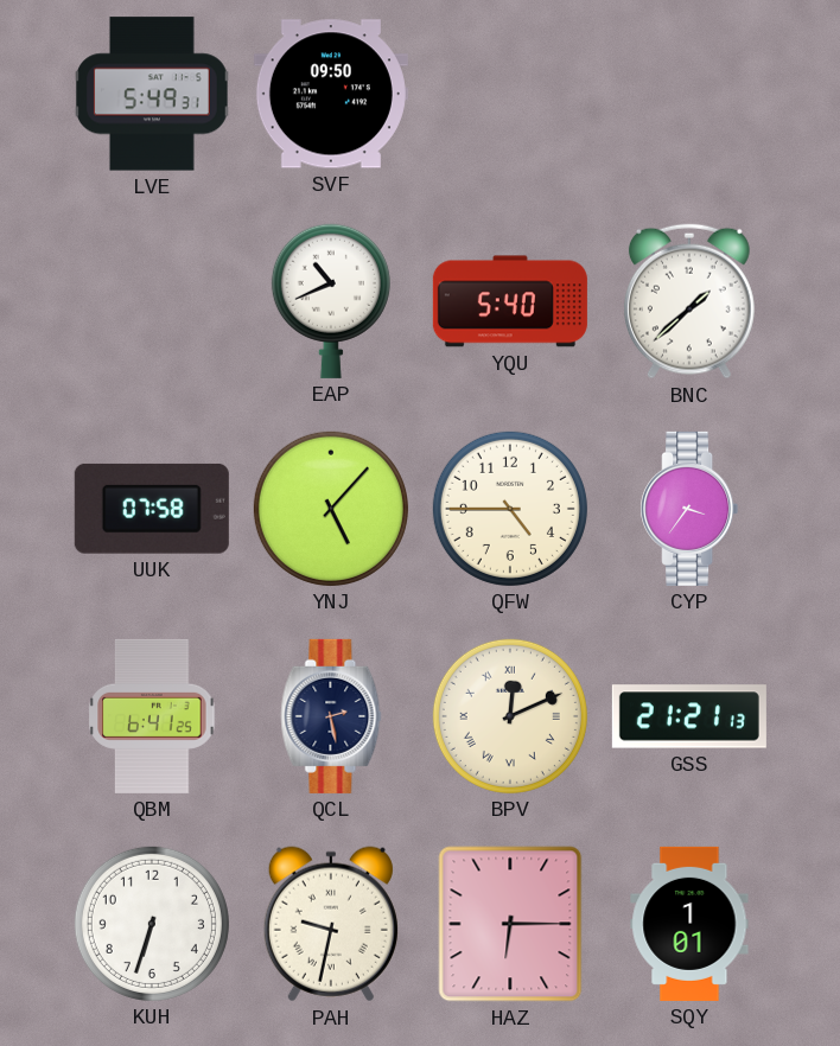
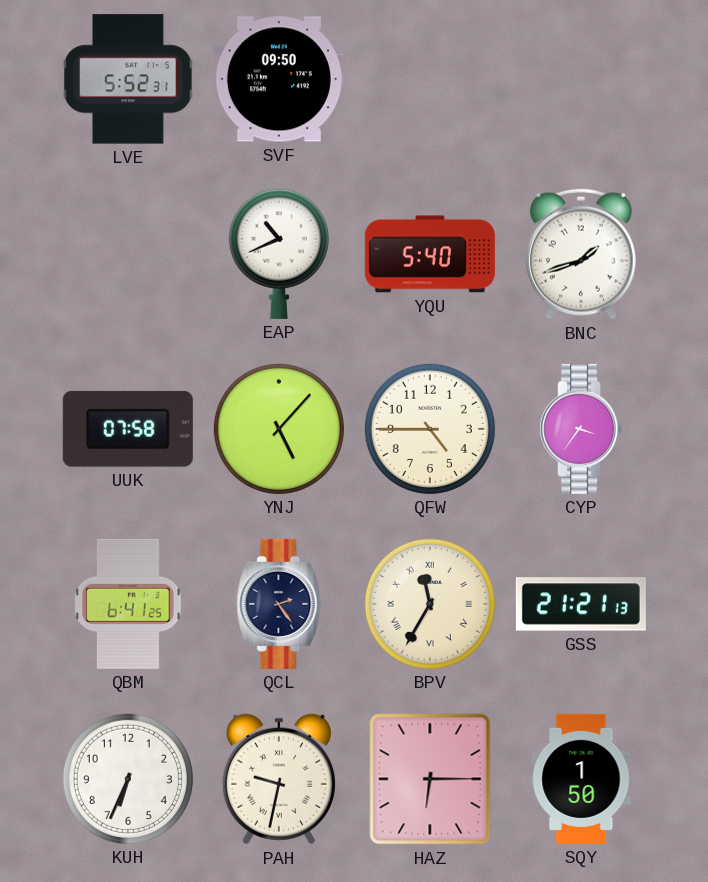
LVE: 5:49 -> 5:52 (128, 79)
BNC: 1:38 -> 1:42 (581, 254)
QCL: 2:28 -> 2:24 (279, 604)
BPV: 12:11 -> 11:35 (430, 604)
KUH: 6:33 -> 6:34 (128, 779)
SQY: 1:01 -> 1:50 (581, 779)
